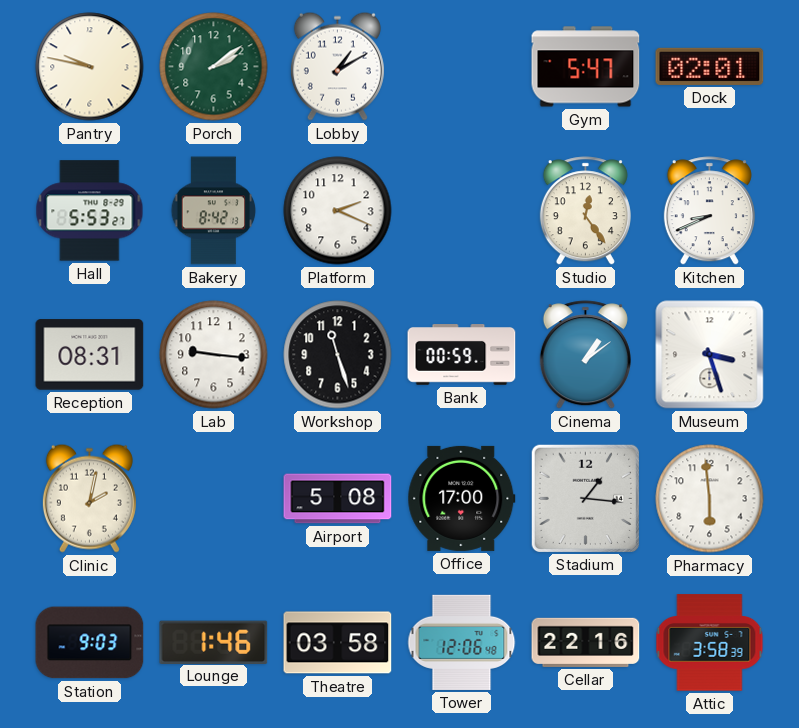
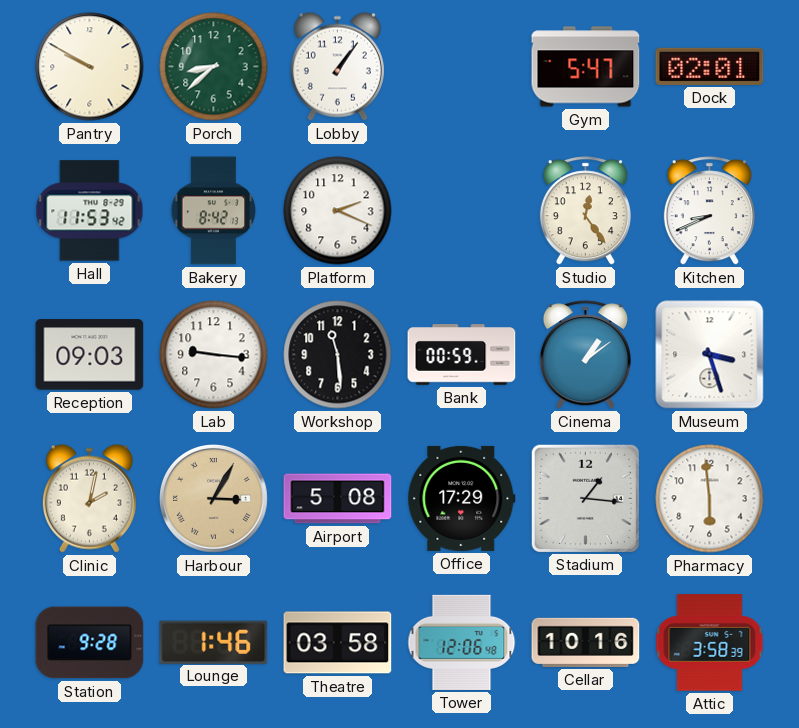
Pantry: 9:47 -> 9:50 (90, 67)
Porch: 2:09 -> 8:38 (214, 67)
Lobby: 1:10 -> 1:06 (337, 66)
Hall: 5:53 -> 11:53 (90, 211)
Reception: 08:31 -> 09:03 (90, 355)
Workshop: 11:27 -> 11:29 (338, 355)
Harbour: none -> 3:05 (213, 498)
Office: 17:00 -> 17:29 (462, 498)
Station: 9:03 -> 9:28 (90, 643)
Cellar: 22:16 -> 10:16 (586, 642)
